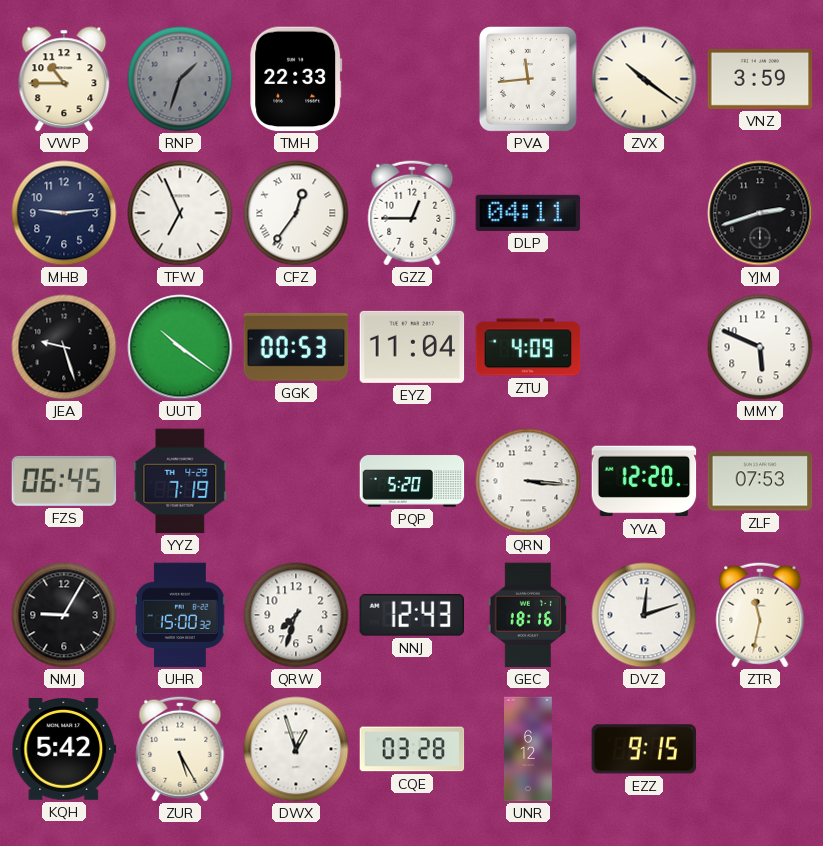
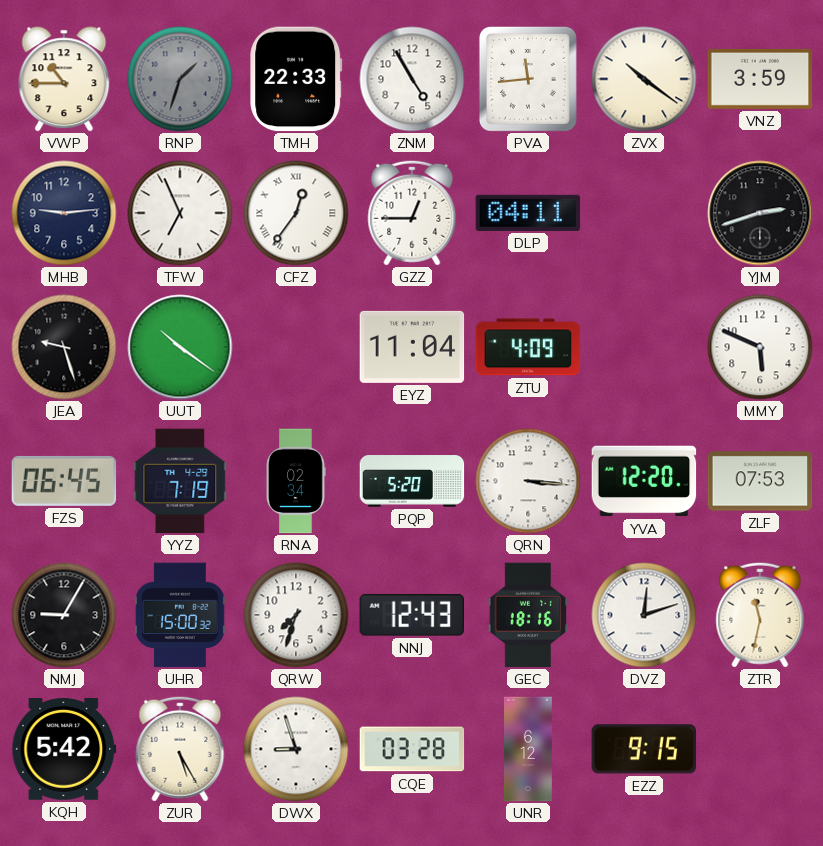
ZNM: none -> 4:55 (412, 79)
GGK: 00:53 -> none (296, 347)
RNA: none -> 02:34 (296, 481)
DWX: 12:57 -> 8:57 (296, 749)
